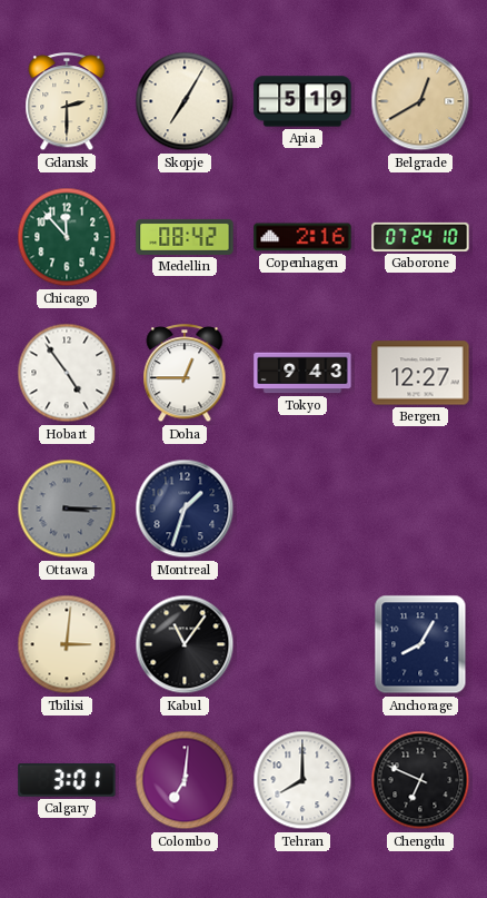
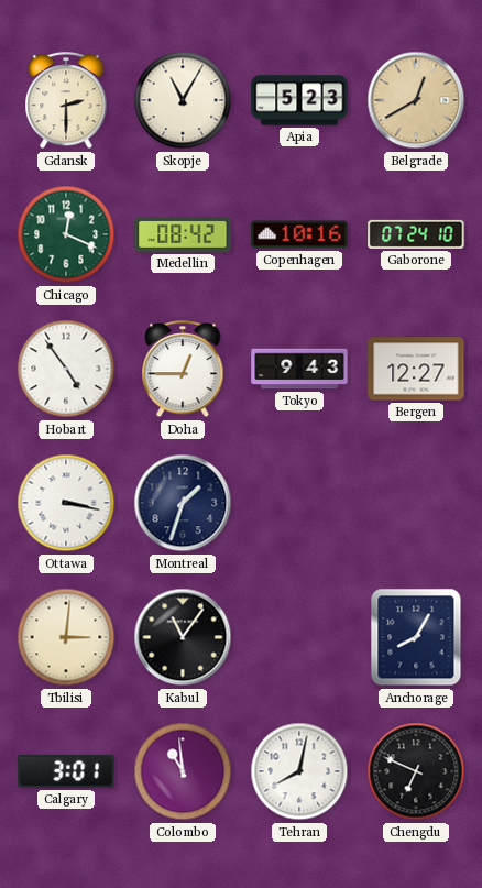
Skopje: 7:05 -> 11:05 (183, 100)
Apia: 5:19 -> 5:23 (299, 100)
Chicago: 11:53 -> 12:19 (66, 234)
Copenhagen: 2:16 -> 10:16 (299, 234)
Ottawa: 3:15 -> 3:17 (66, 503)
Ottawa dial: grey -> white (66, 503)
Colombo: 7:01 -> 10:59 (183, 771)
Tehran: 8:00 -> 8:02 (299, 771)
